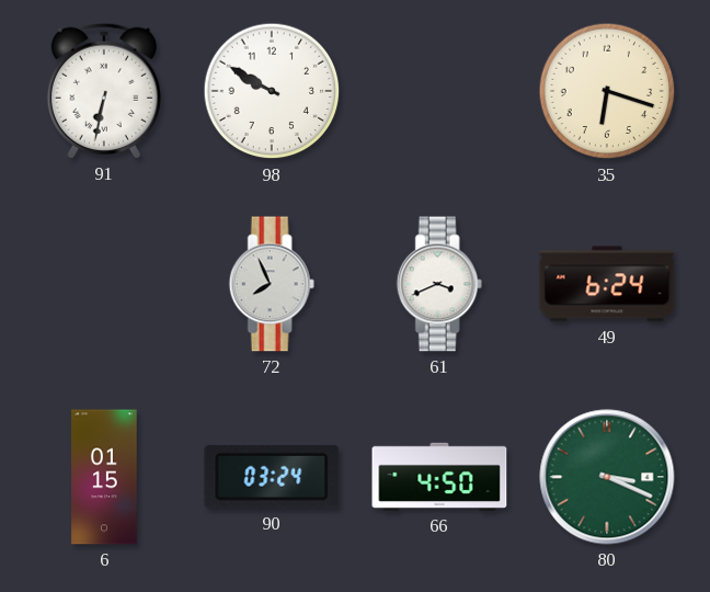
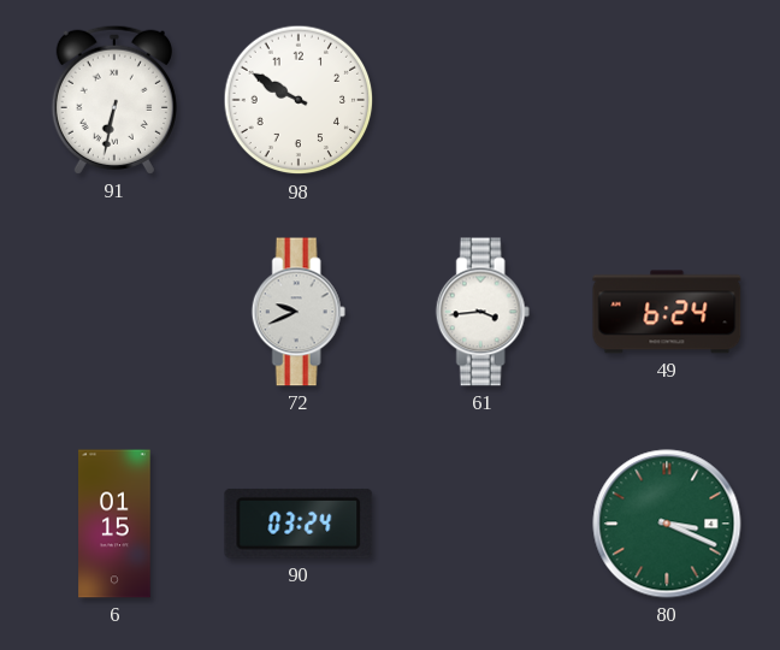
35: 6:18 -> none (607, 91)
72: 7:56 -> 9:41 (299, 312)
61: 3:41 -> 3:44 (483, 312)
66: 4:50 -> none (439, 477)
